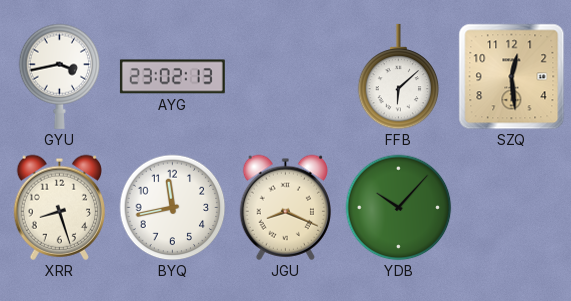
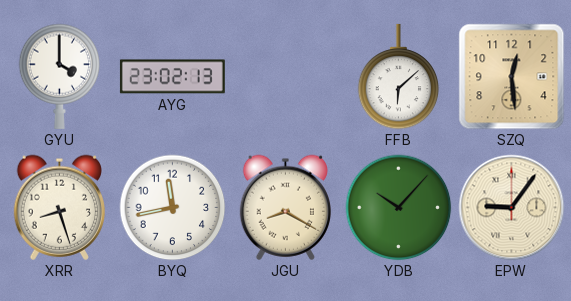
GYU: 3:43 -> 4:00 (60, 76)
JGU: 8:19 -> 8:20 (285, 207)
EPW: none -> 9:06 (512, 208)
